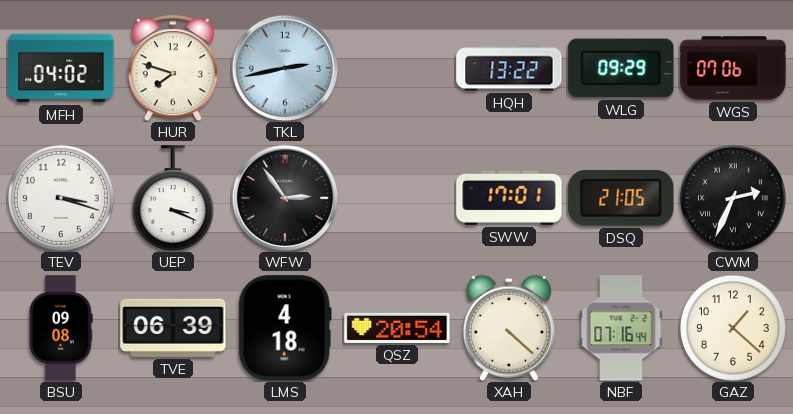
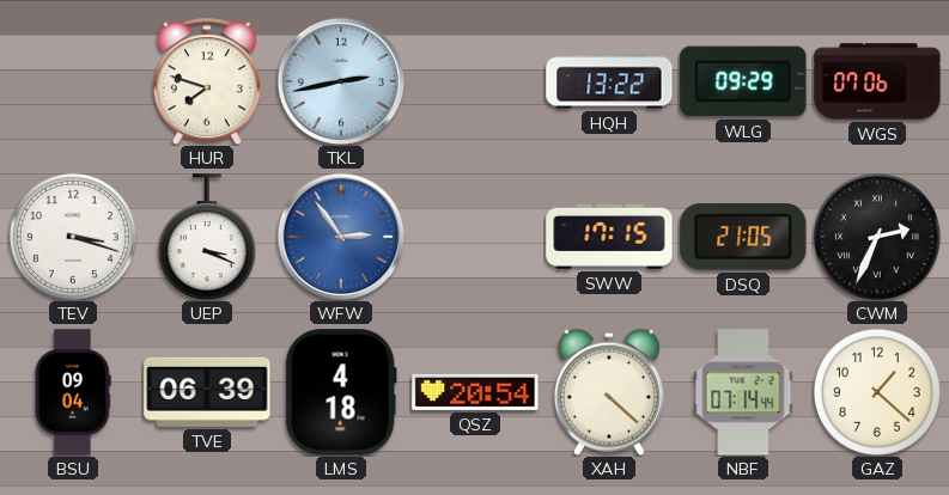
MFH: 04:02 -> none (61, 68)
WFW dial: black -> blue (341, 237)
SWW: 17:01 -> 17:15 (609, 237)
BSU: 09:08 -> 09:04 (73, 392)
NBF: 07:16 -> 07:14 (743, 392)
